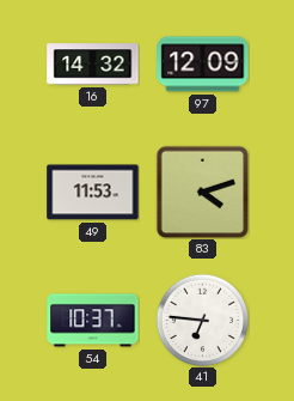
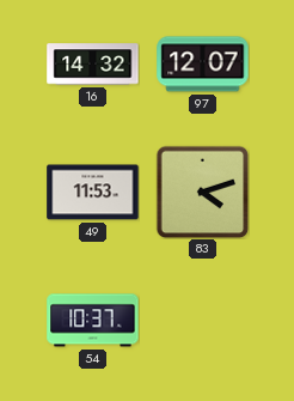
97: 12:09 -> 12:07 (203, 65)
41: 6:46 -> none (202, 320)
